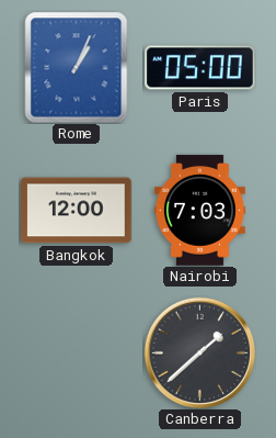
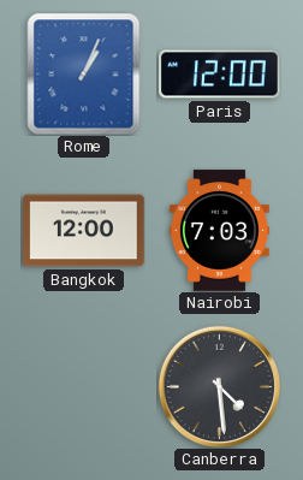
Paris: 05:00 -> 12:00 (220, 75)
Canberra: 1:38 -> 4:29 (219, 386)
